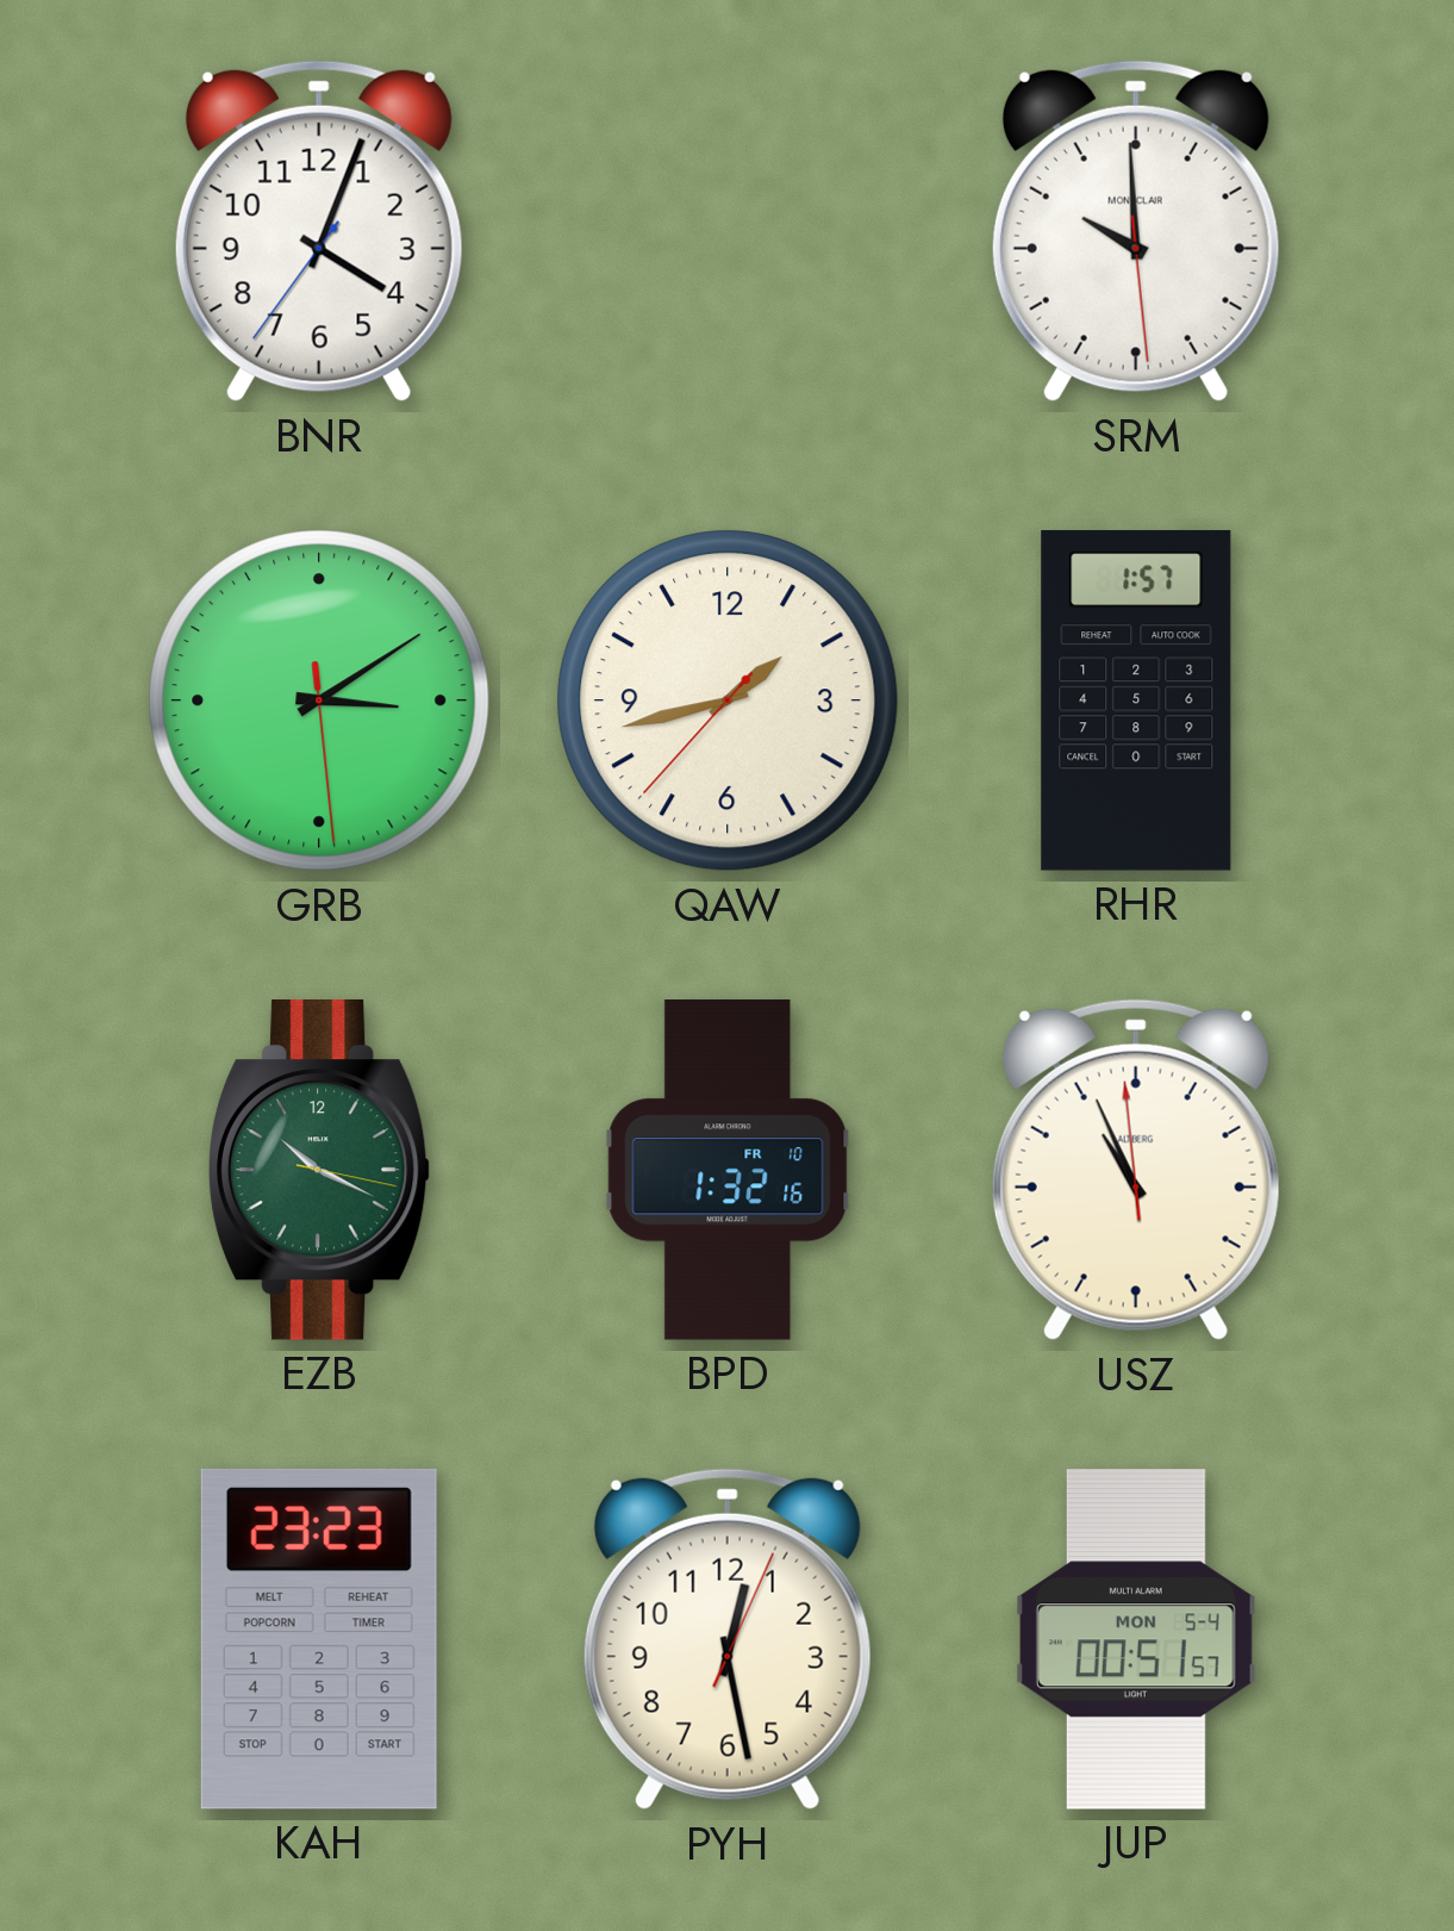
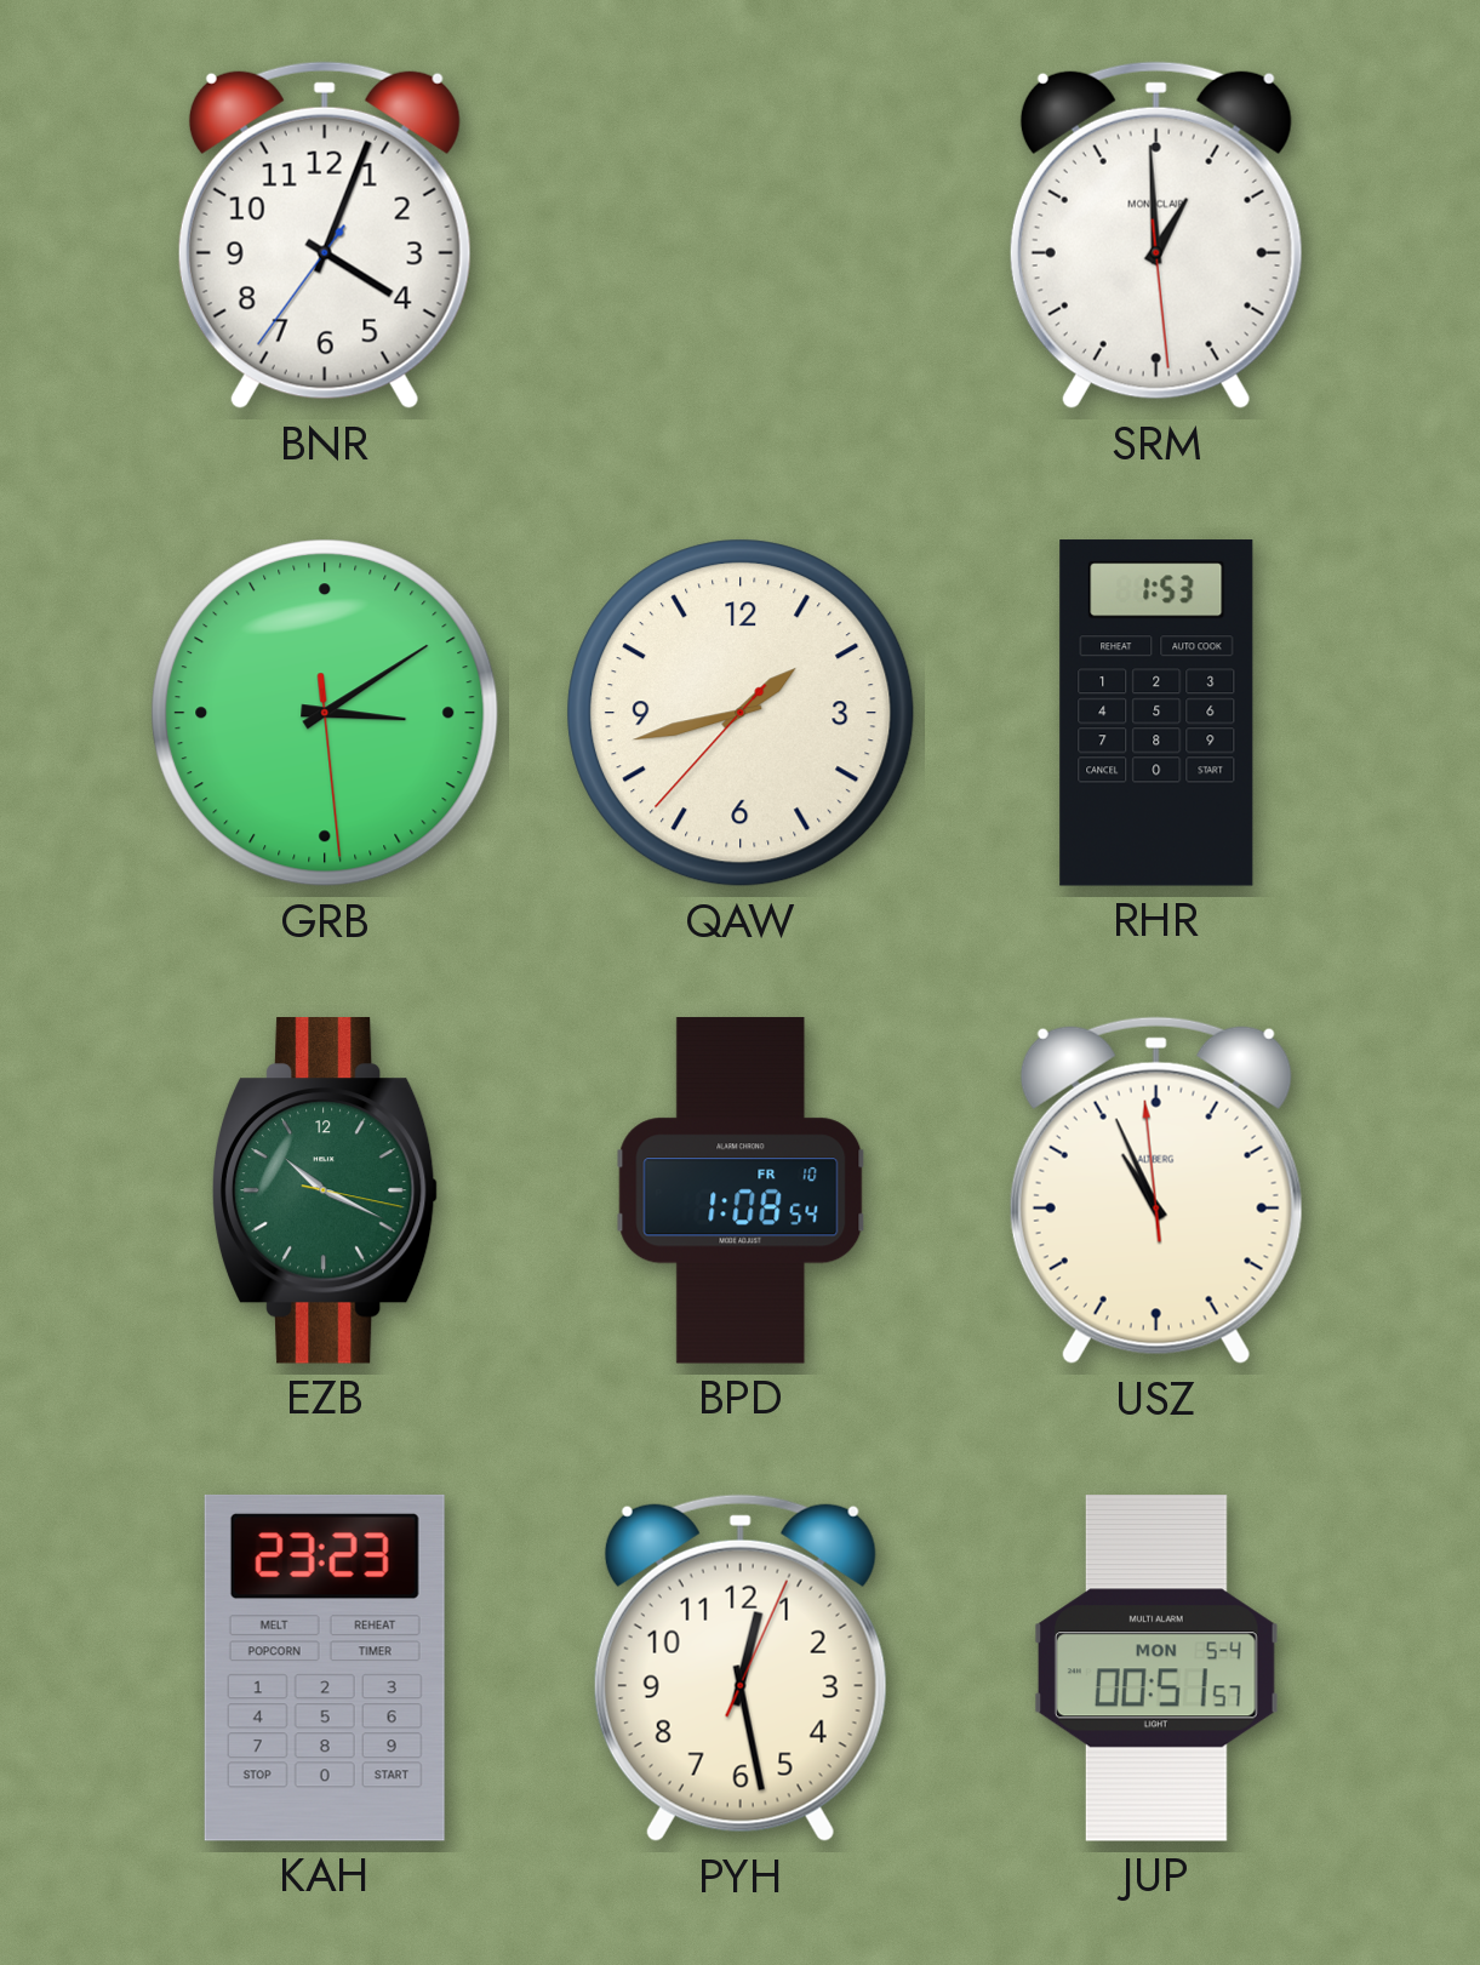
SRM: 9:59 -> 12:59 (1156, 235)
RHR: 1:57 -> 1:53 (1156, 713)
BPD: 1:32 -> 1:08 (741, 1190)
